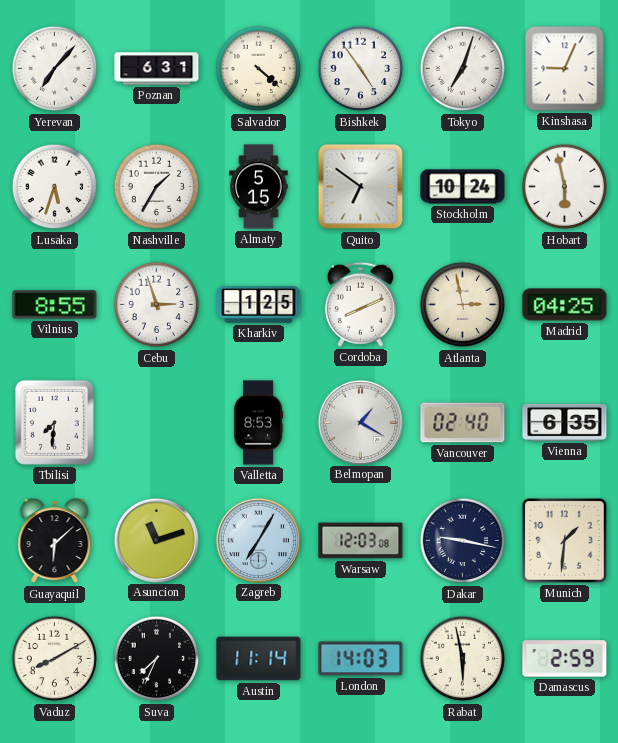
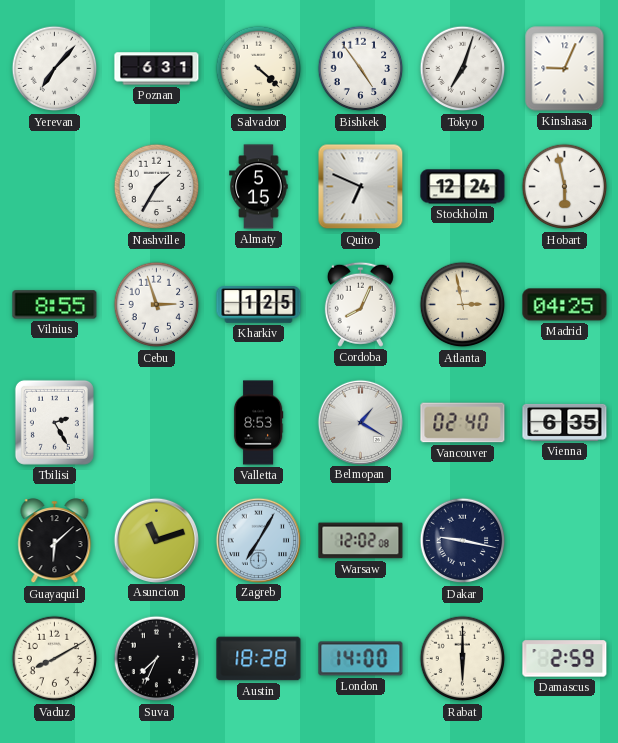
Lusaka: 5:33 -> none (55, 187)
Quito: 6:51 -> 6:49 (361, 187)
Stockholm: 10:24 -> 12:24 (463, 187)
Cordoba: 8:11 -> 8:04 (360, 304)
Tbilisi: 7:31 -> 2:25 (54, 422)
Warsaw: 12:03 -> 12:02 (361, 541)
Munich: 1:31 -> none (565, 541)
Austin: 11:14 -> 18:28 (259, 659)
London: 14:03 -> 14:00 (361, 659)
Rabat: 5:58 -> 6:00 (463, 659)
